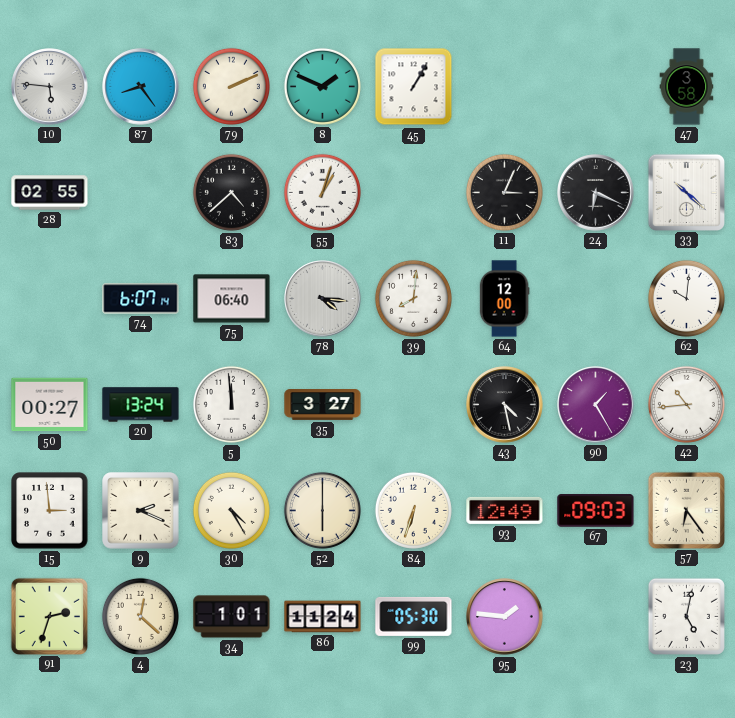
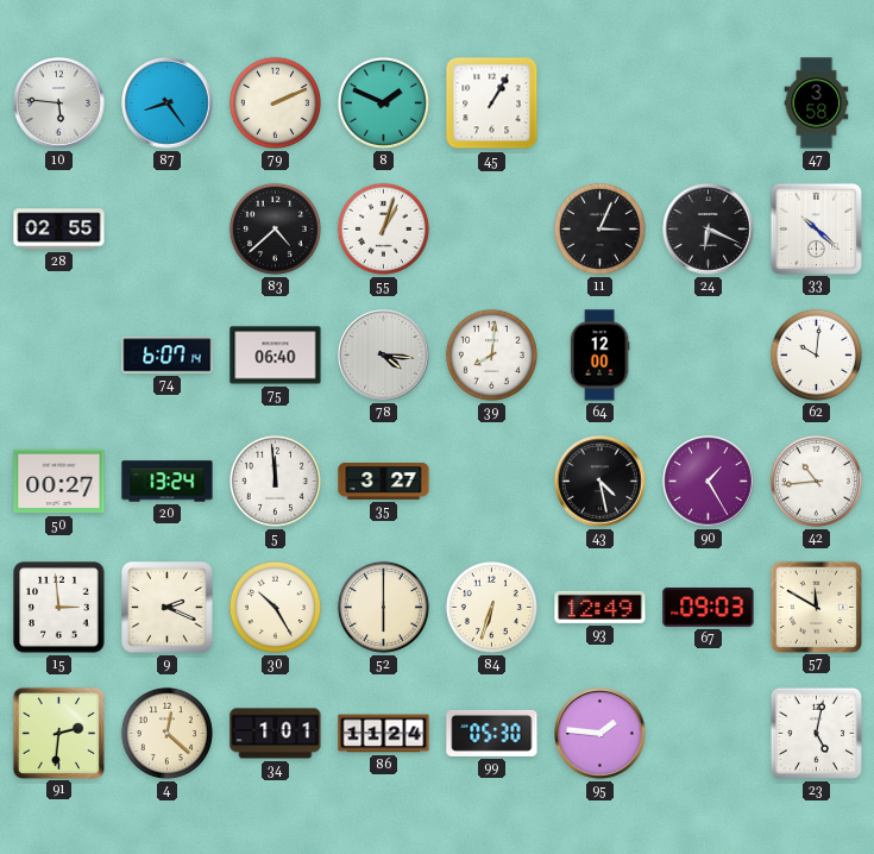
30: 4:25 -> 10:25 (275, 607)
57: 6:24 -> 11:50 (816, 607)
91: 2:33 -> 2:31 (58, 733)
